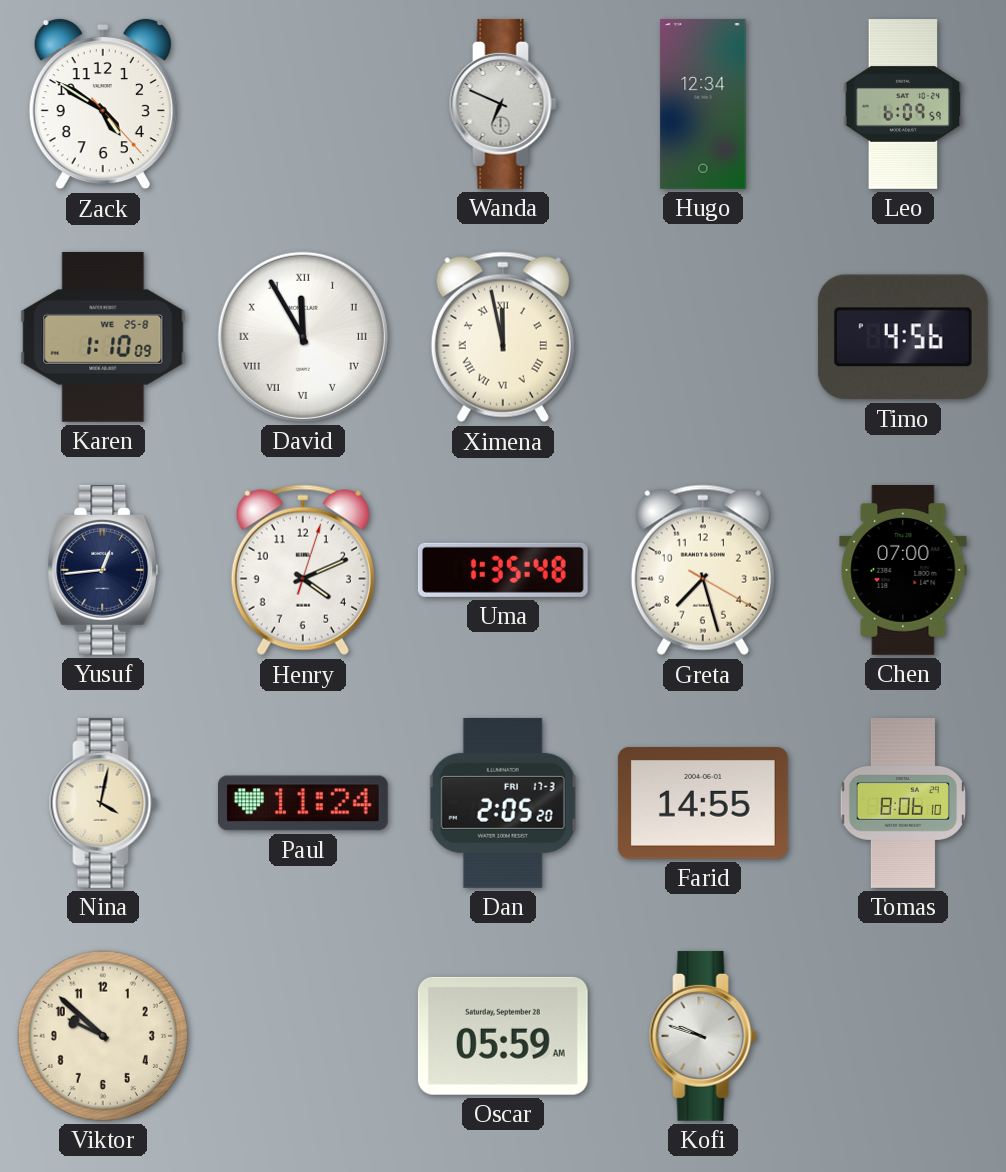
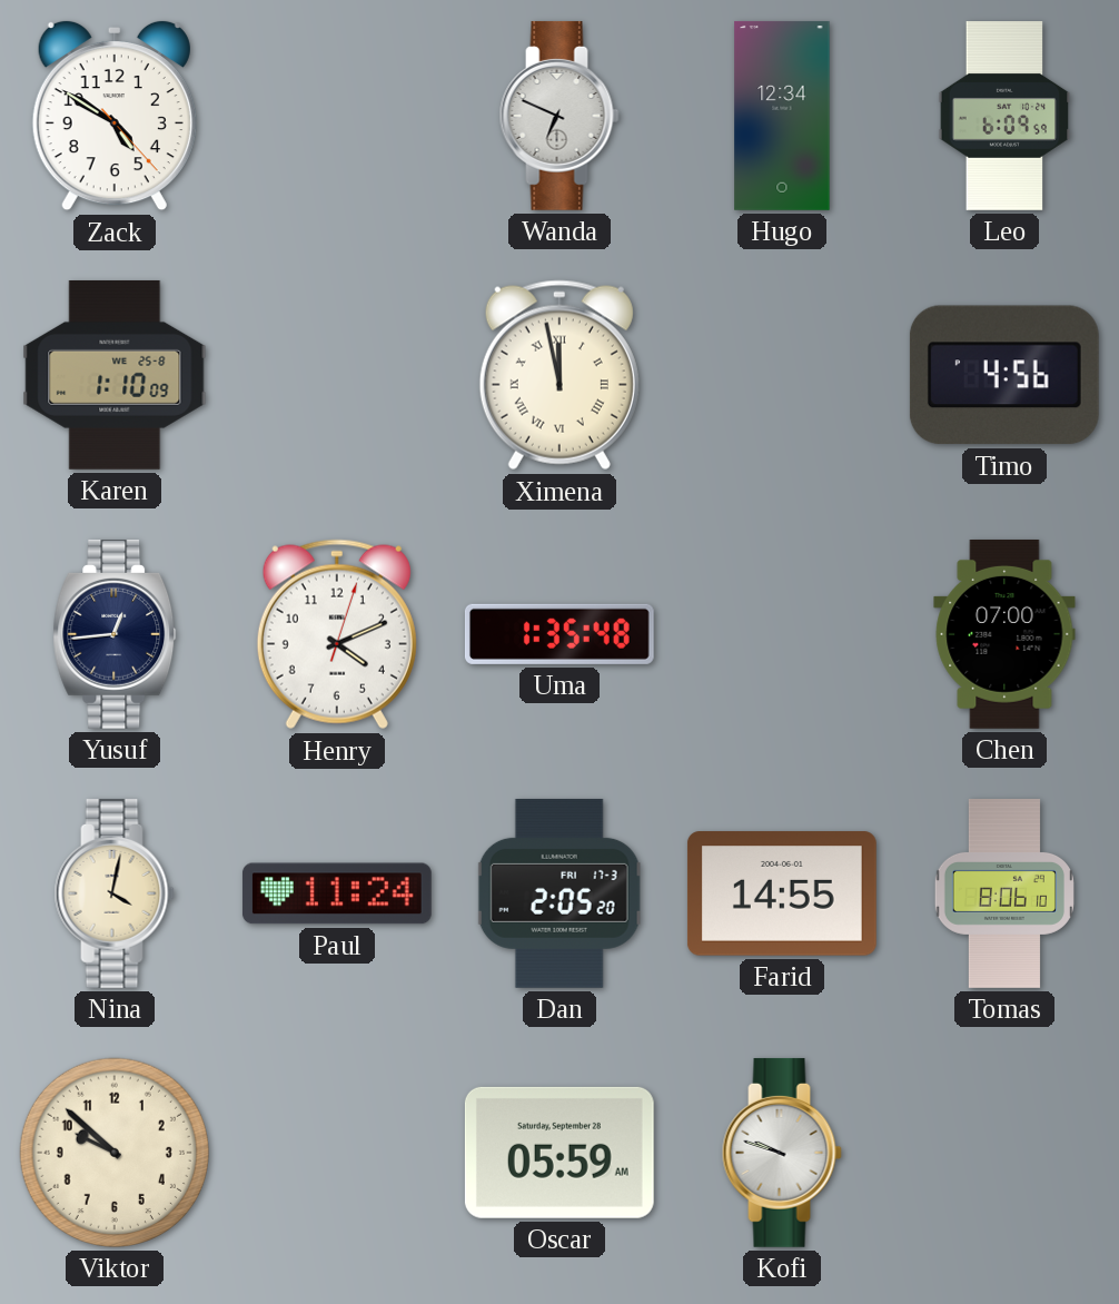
David: 11:55 -> none (303, 337)
Greta: 7:27 -> none (703, 570)
